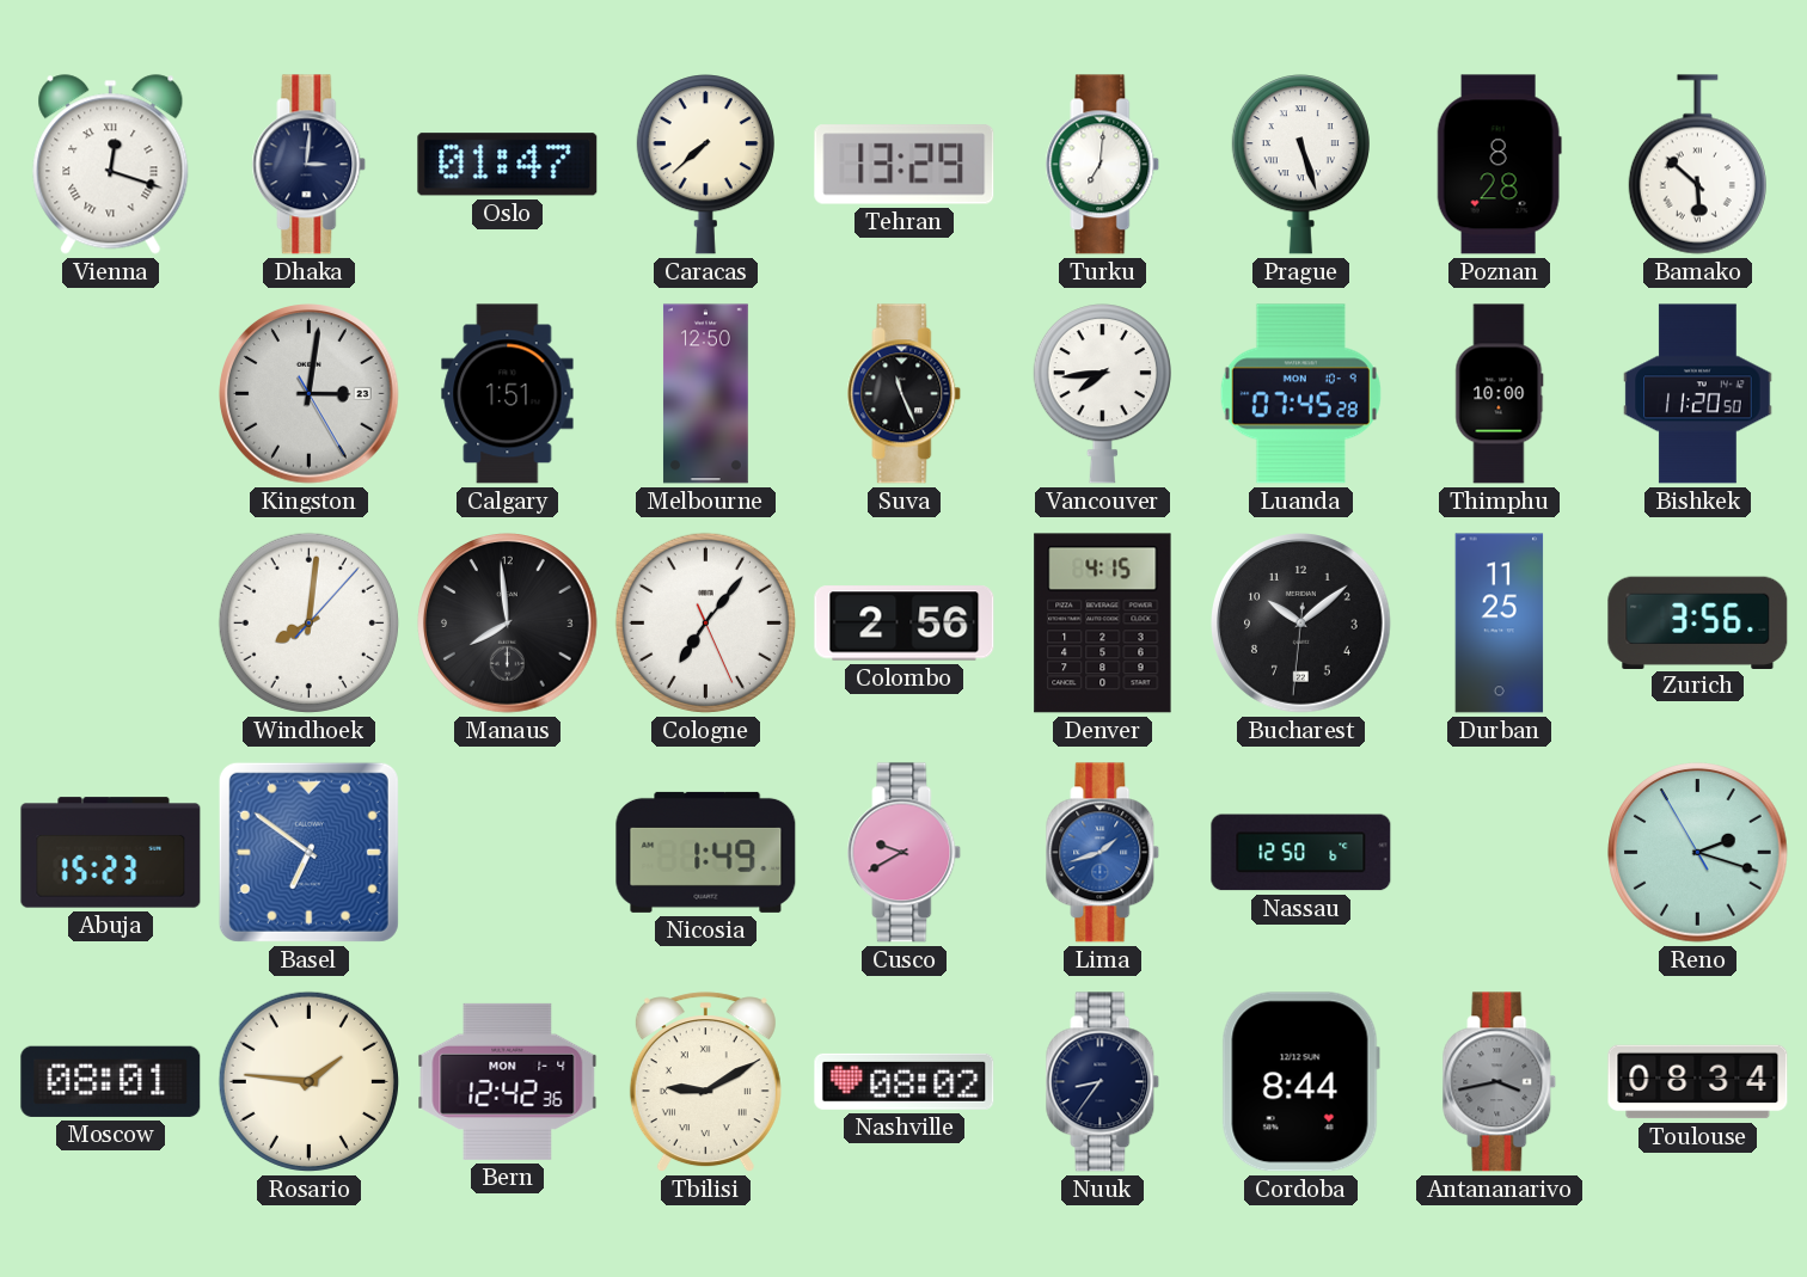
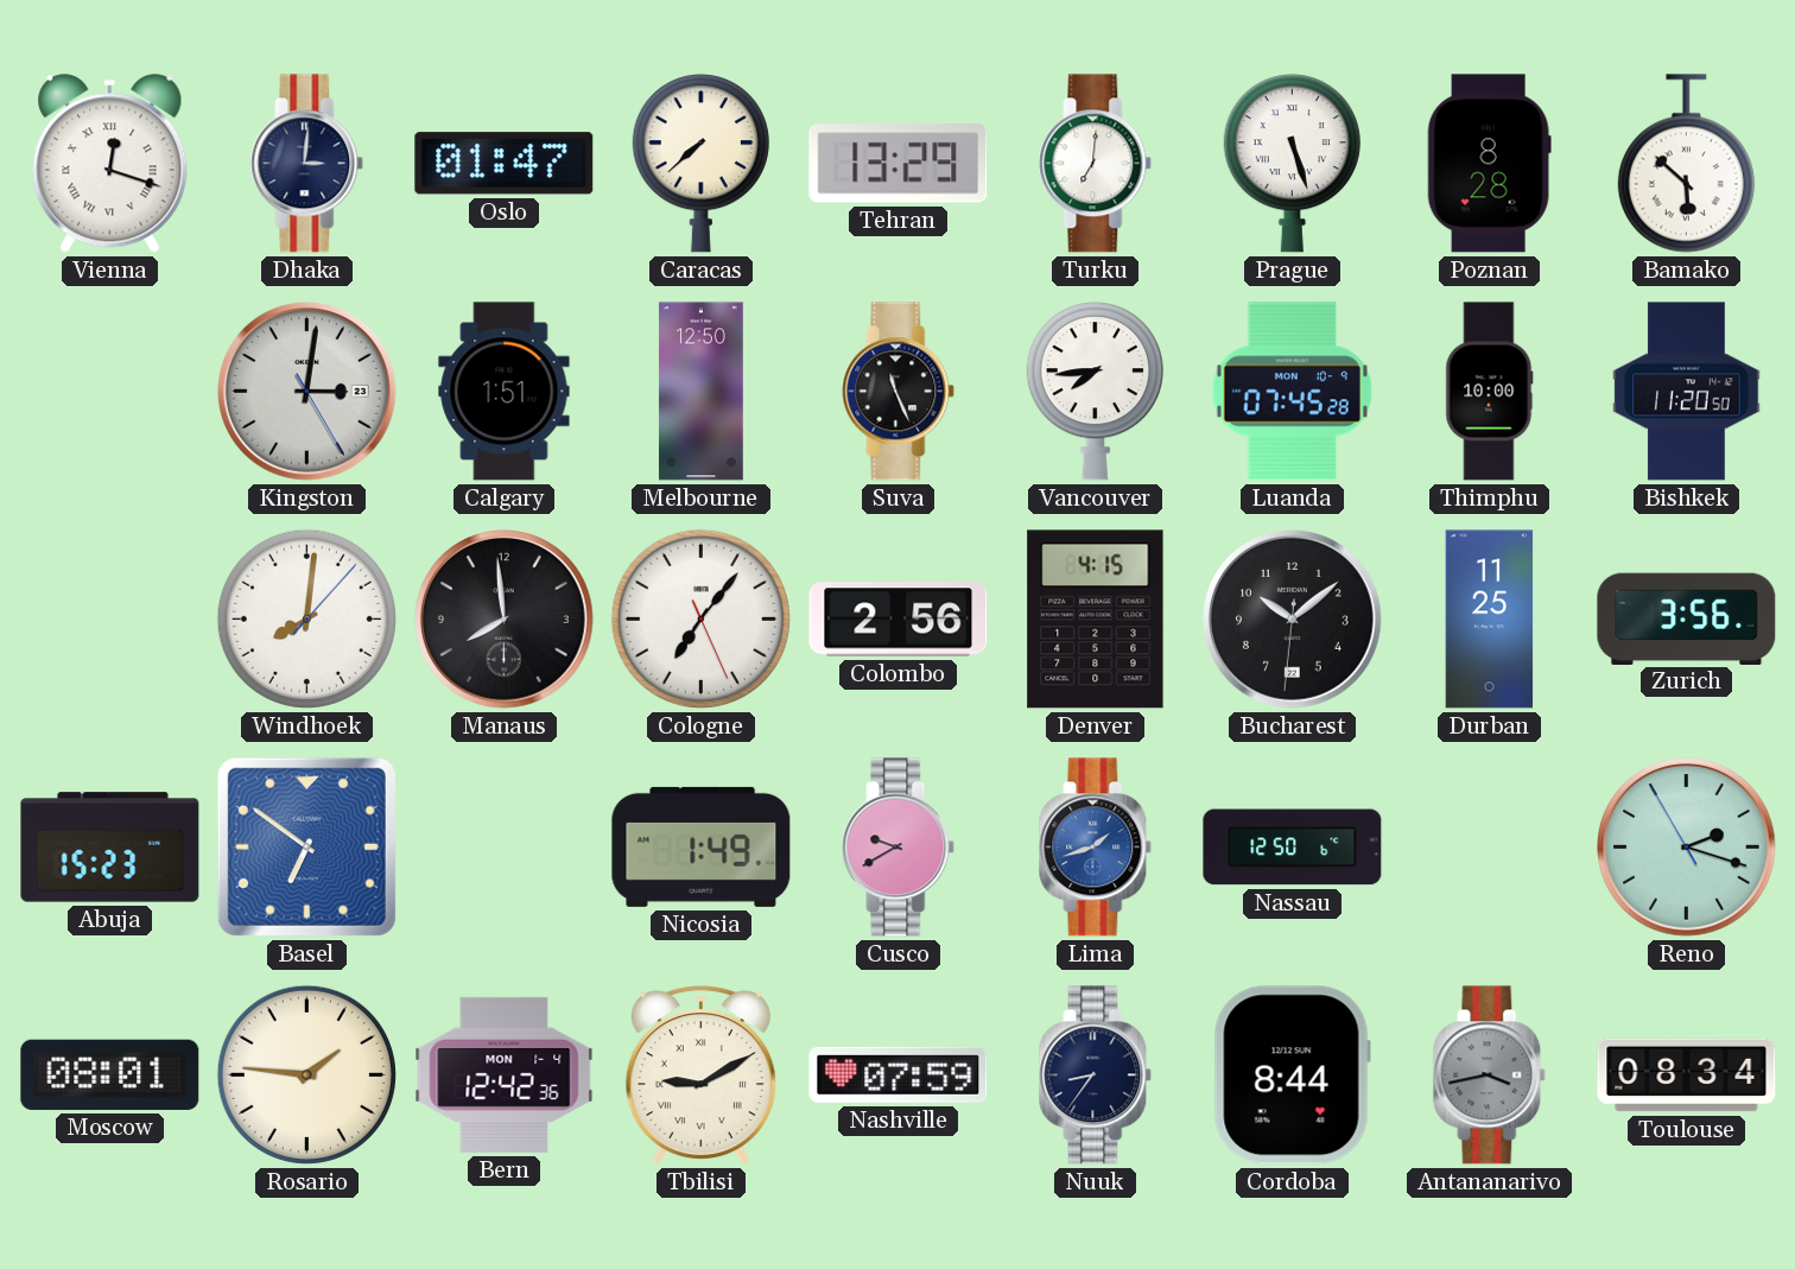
Nashville: 08:02 -> 07:59 (899, 1074)
